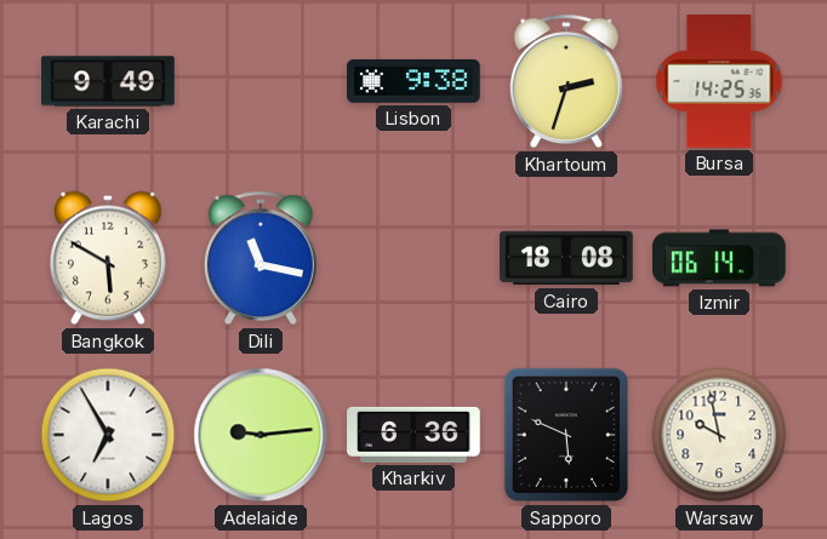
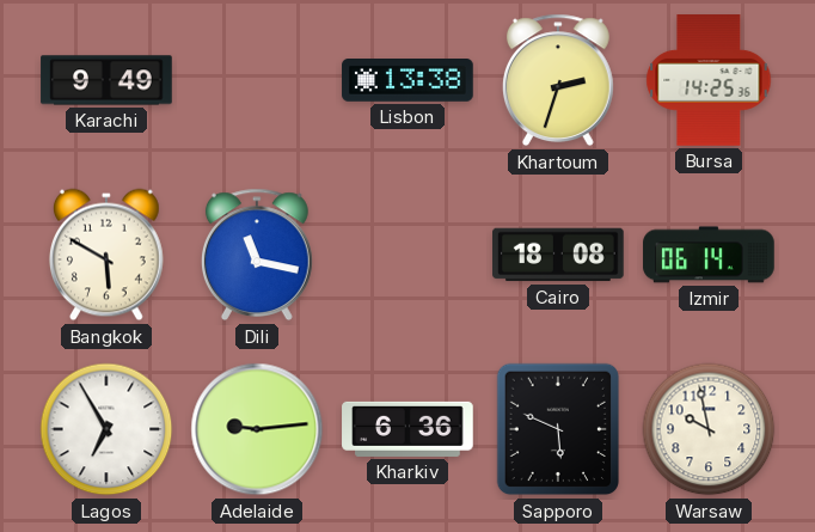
Lisbon: 9:38 -> 13:38 (407, 81)
